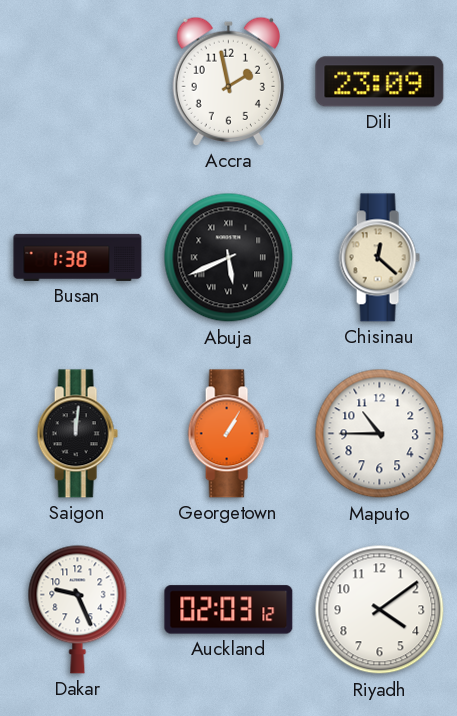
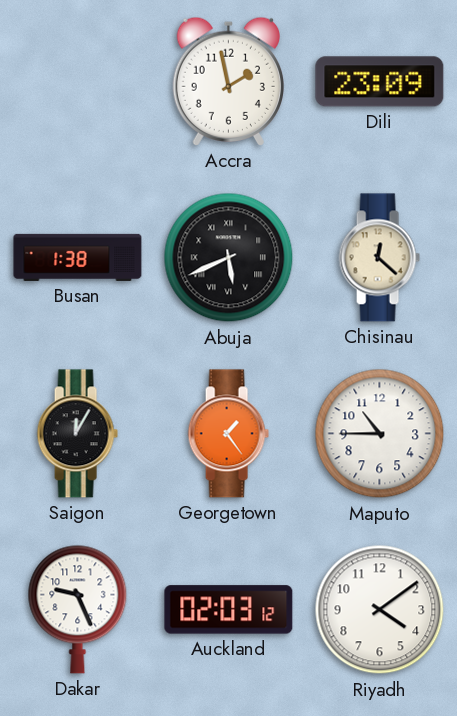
Saigon: 12:01 -> 12:05 (77, 434)
Georgetown: 1:05 -> 1:24 (228, 434)
